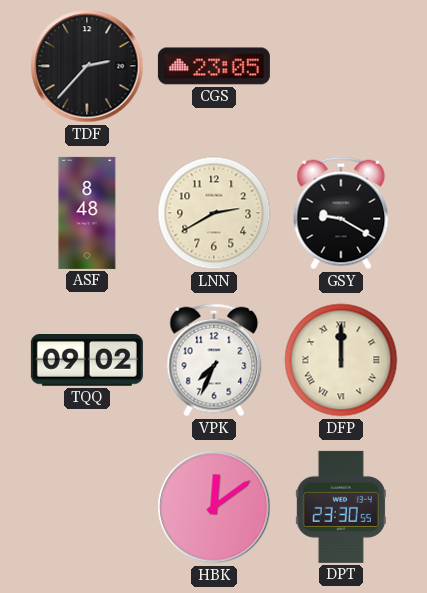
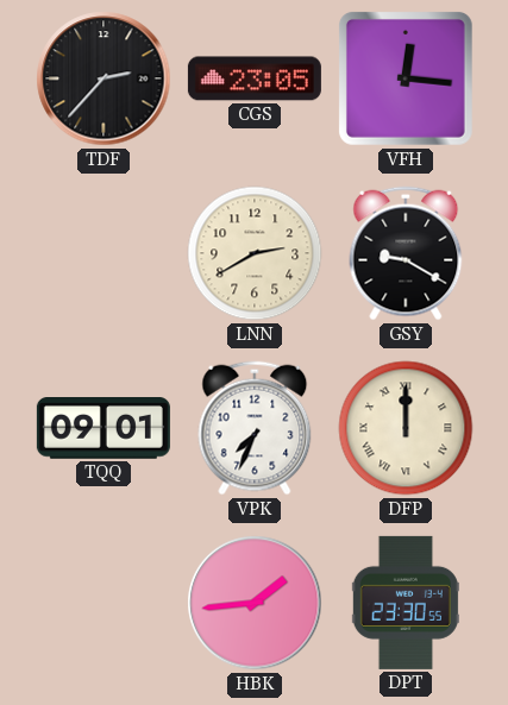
VFH: none -> 12:16 (406, 78)
ASF: 8:48 -> none (87, 213)
TQQ: 09:02 -> 09:01 (104, 429)
HBK: 12:09 -> 1:44 (255, 603)
